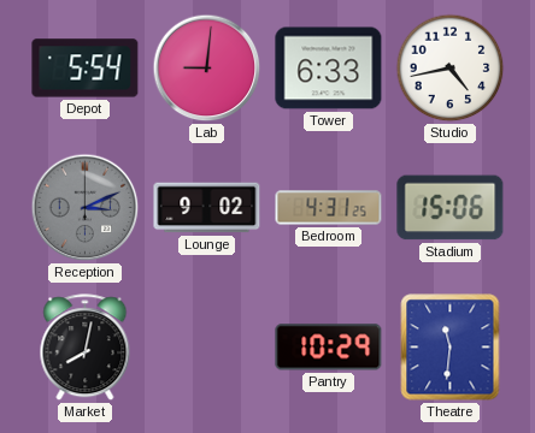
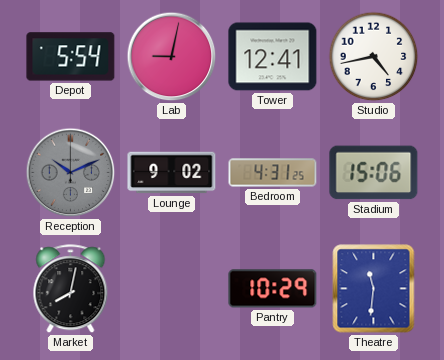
Lab: 9:01 -> 9:02 (172, 57)
Tower: 6:33 -> 12:41 (273, 57)
Reception: 3:11 -> 10:11 (71, 173)
